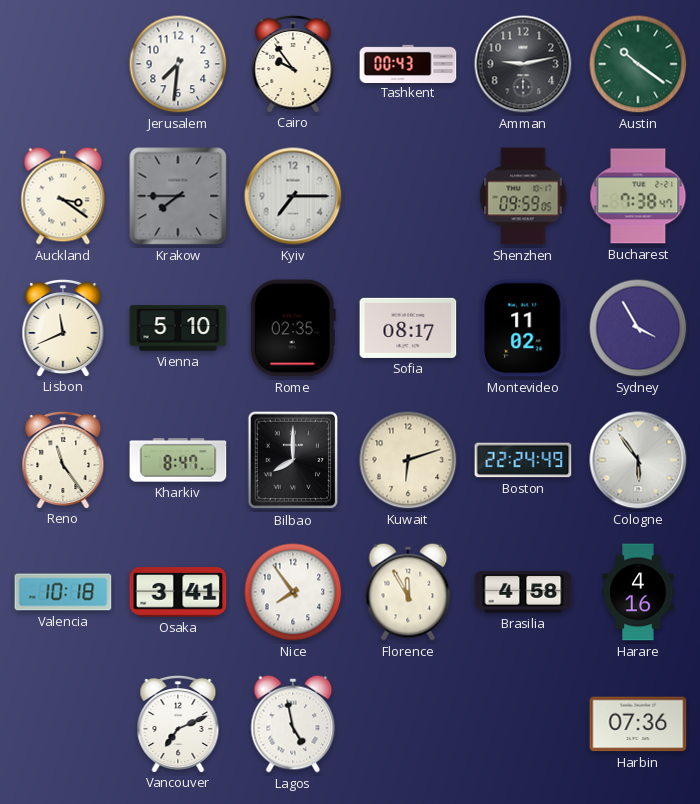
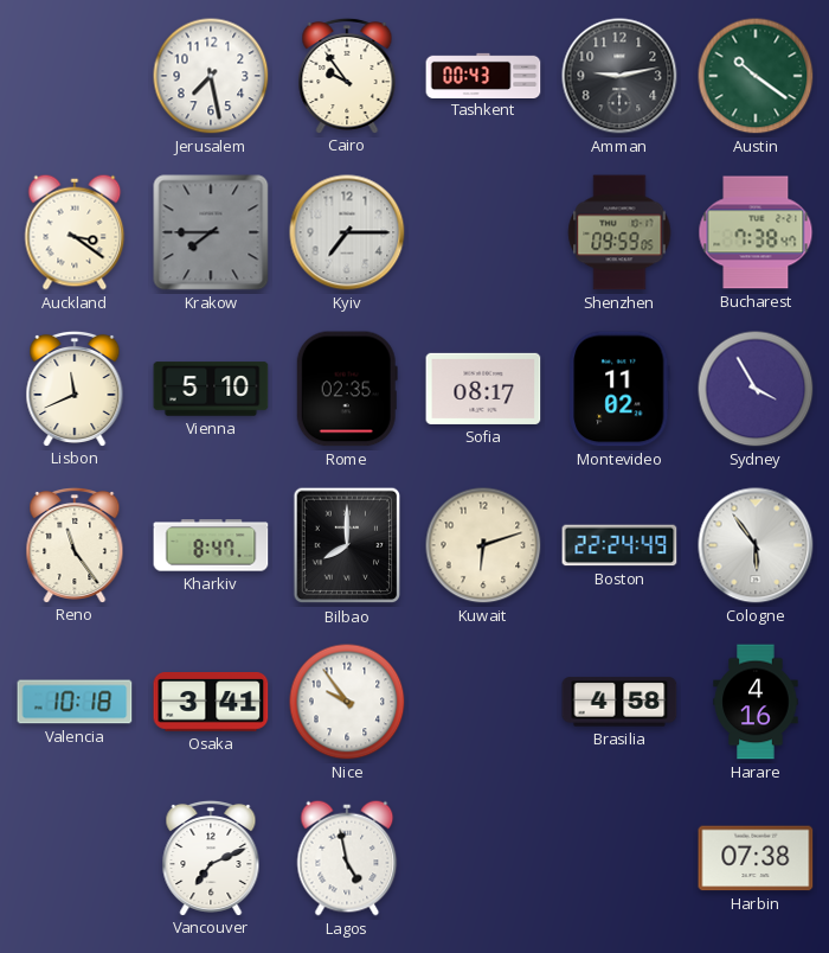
Jerusalem: 7:31 -> 7:28 (211, 76)
Nice: 7:54 -> 9:54 (347, 702)
Florence: 11:55 -> none (408, 592)
Harbin: 07:36 -> 07:38 (756, 858)
